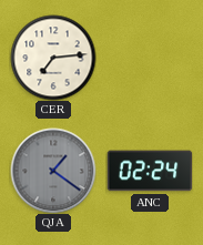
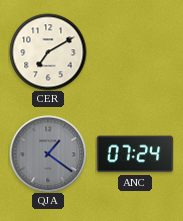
CER: 7:14 -> 7:10 (48, 52)
ANC: 02:24 -> 07:24 (135, 154)
